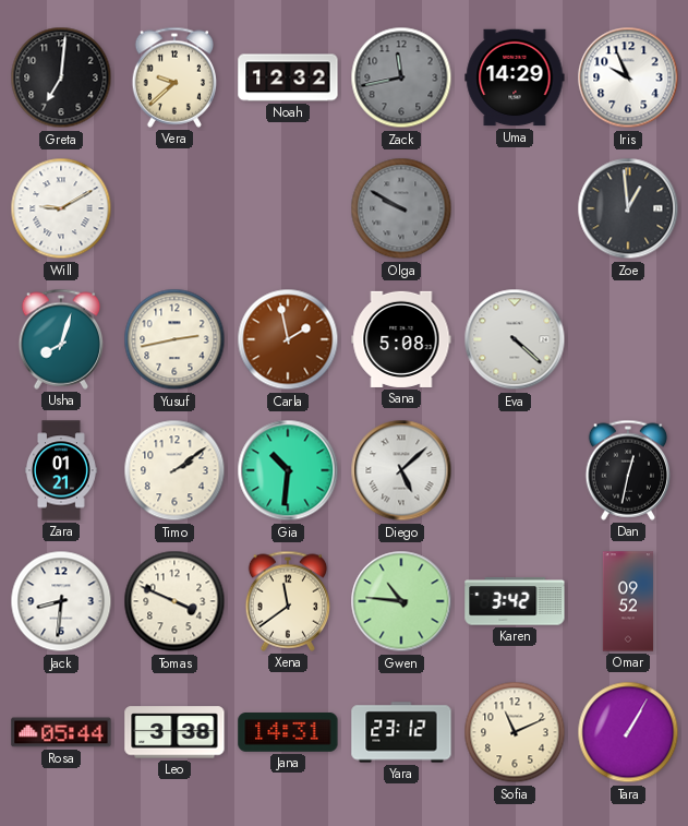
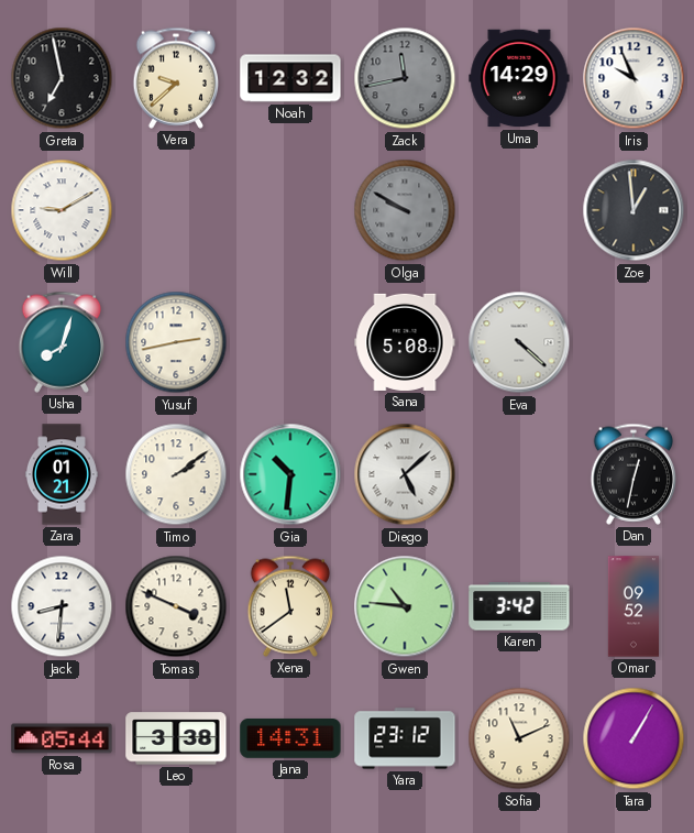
Greta: 7:01 -> 6:58 (62, 78)
Carla: 1:58 -> none (288, 339)
